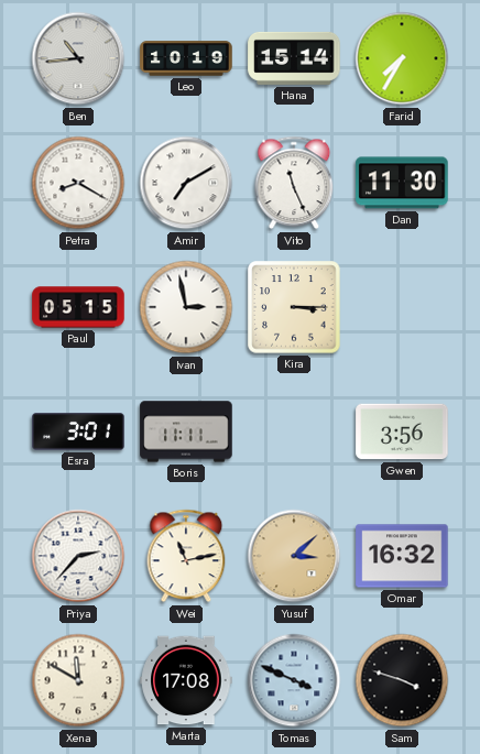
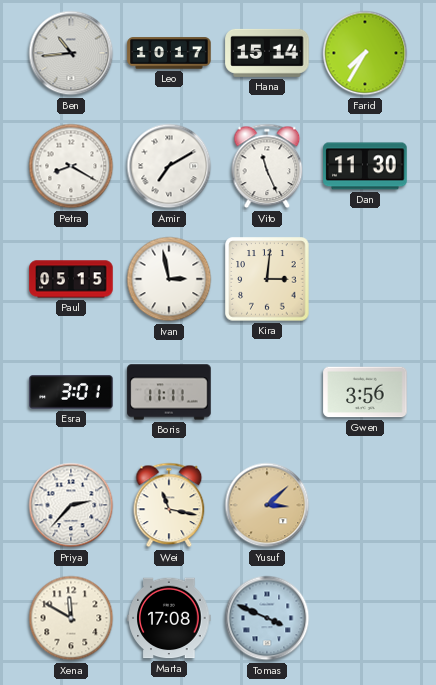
Leo: 10:19 -> 10:17 (169, 53)
Kira: 3:15 -> 3:01 (267, 279)
Wei: 11:13 -> 11:17 (169, 505)
Omar: 16:32 -> none (402, 556)
Sam: 3:48 -> none (402, 680)
